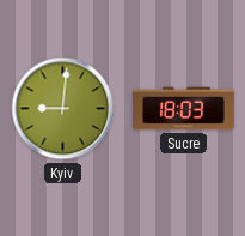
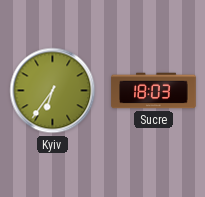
Kyiv: 9:01 -> 6:36 (53, 91)
